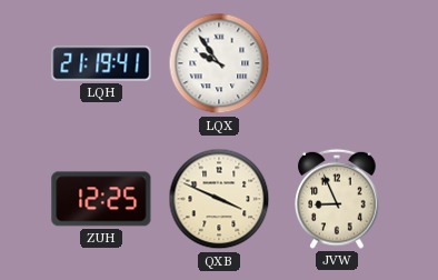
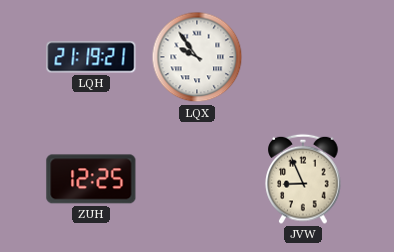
LQH: 21:19:41 -> 21:19:21 (91, 57)
QXB: 3:49 -> none (219, 199)
